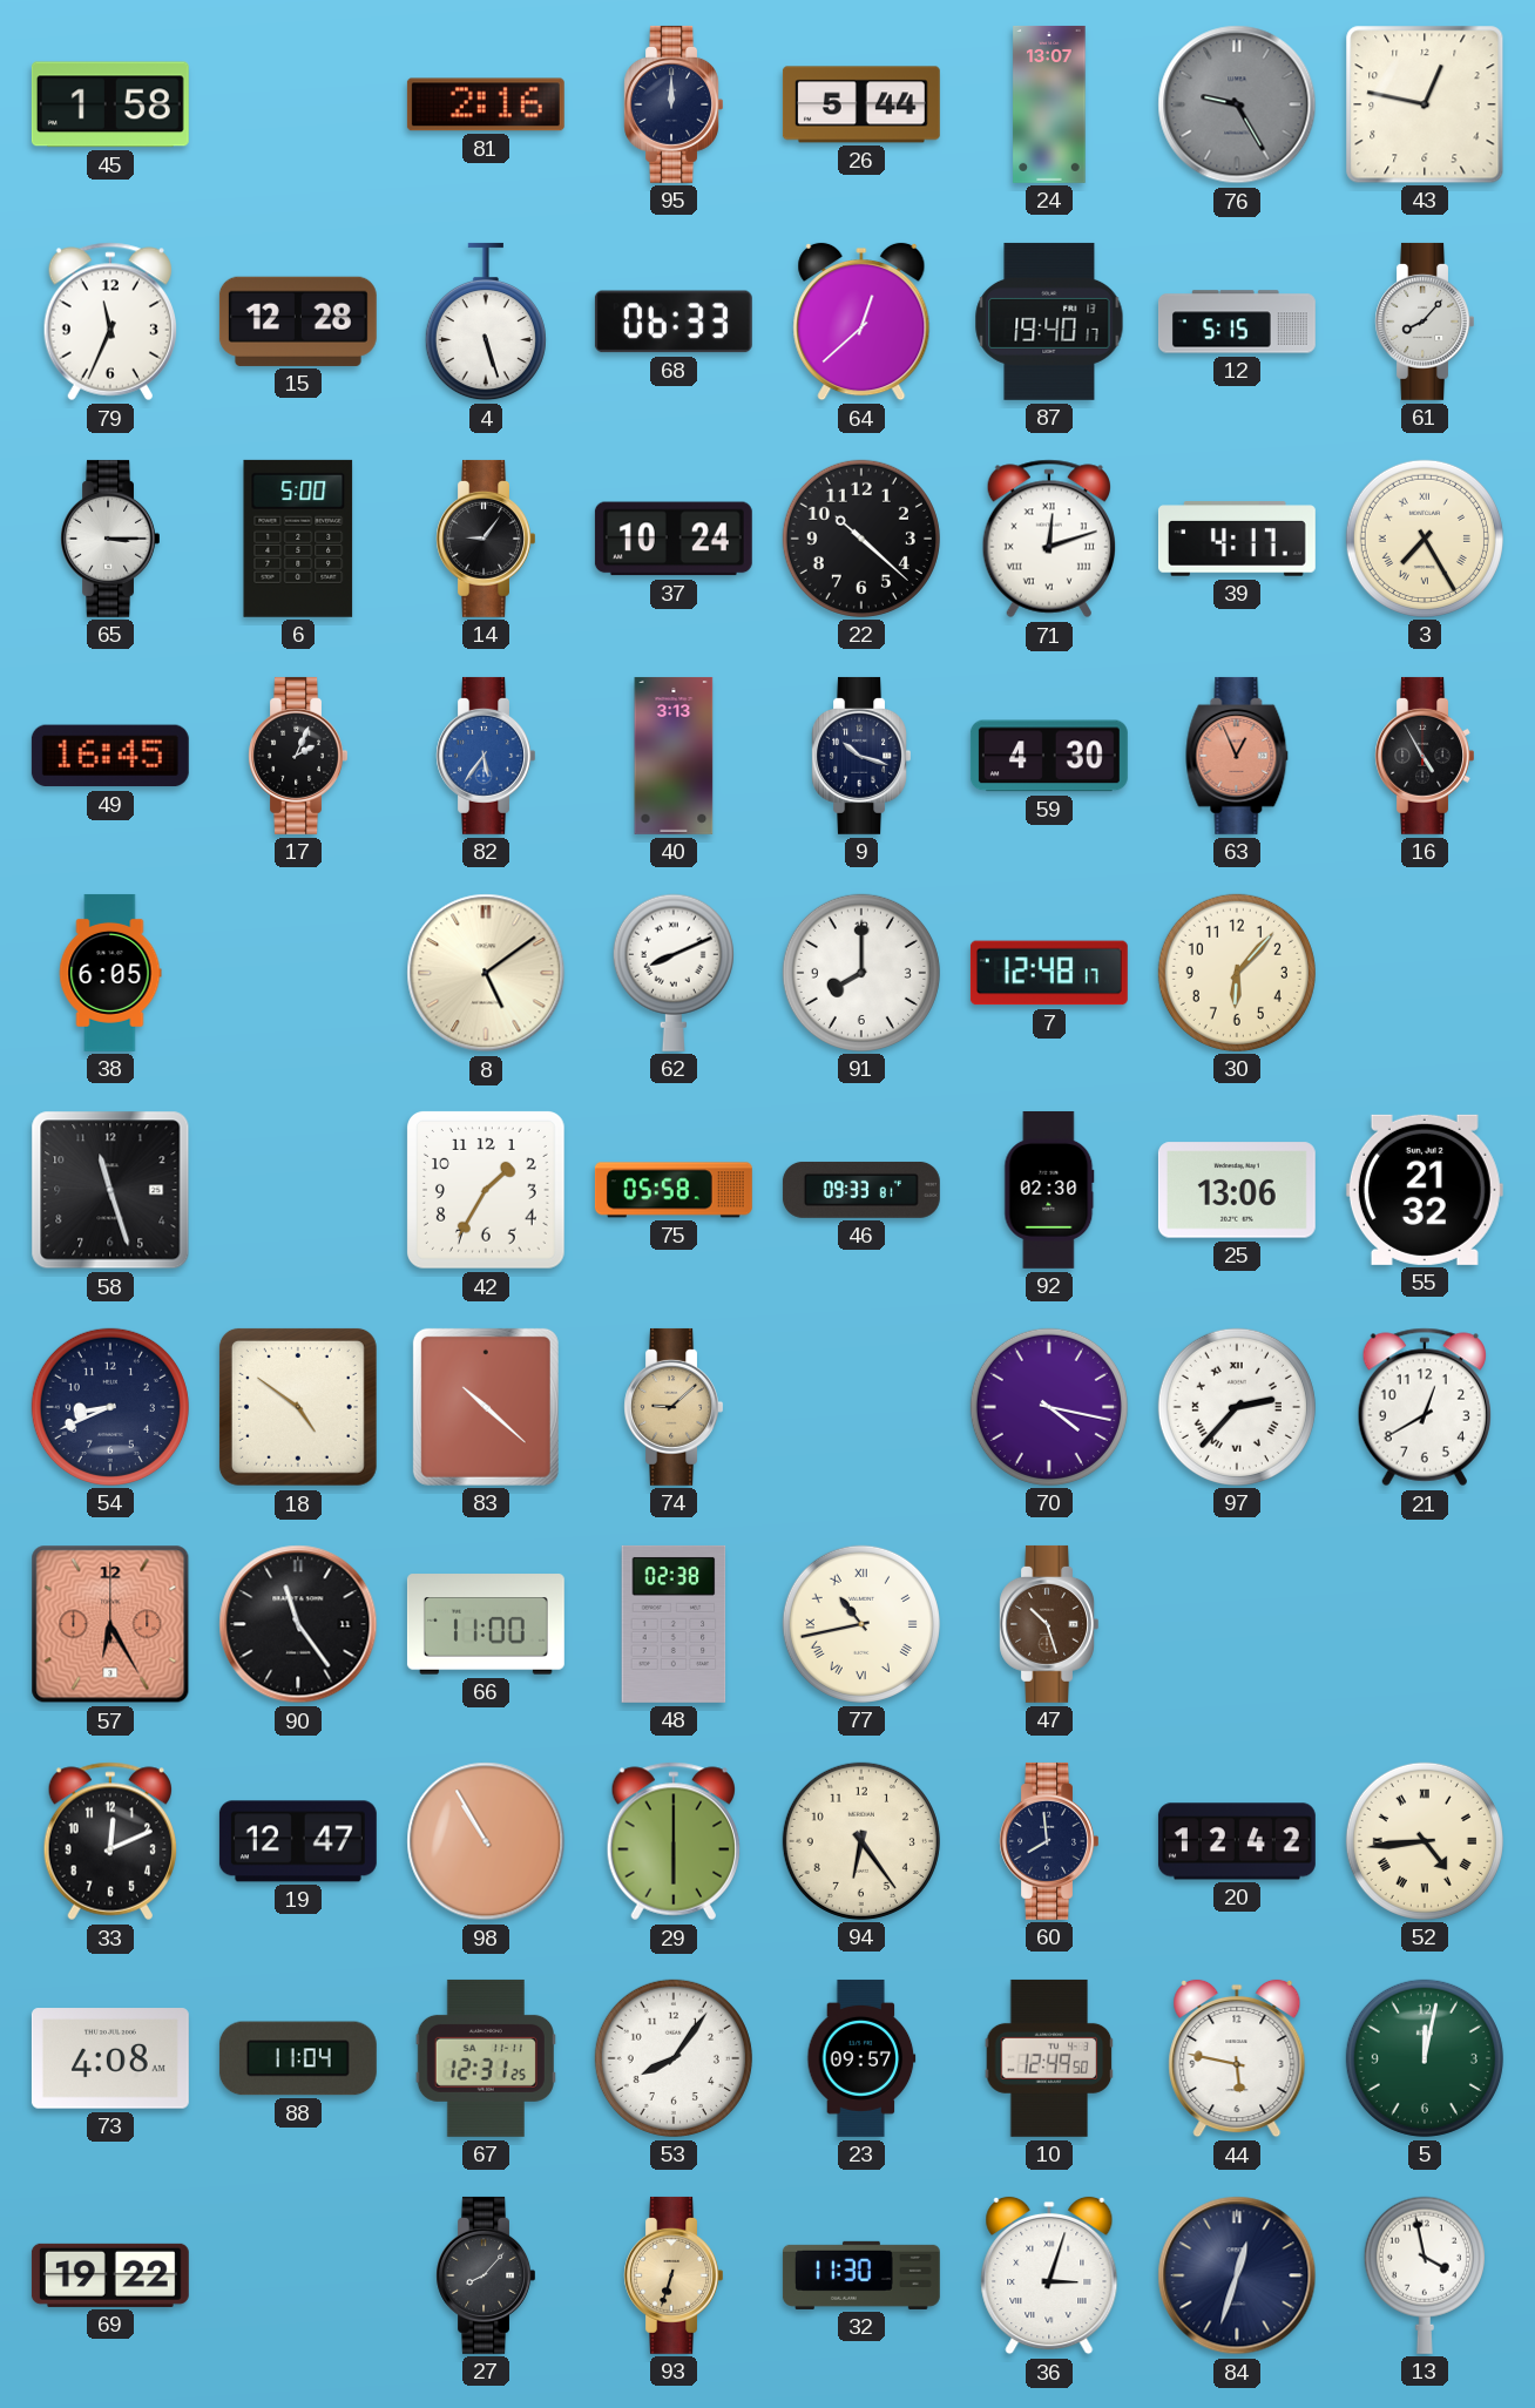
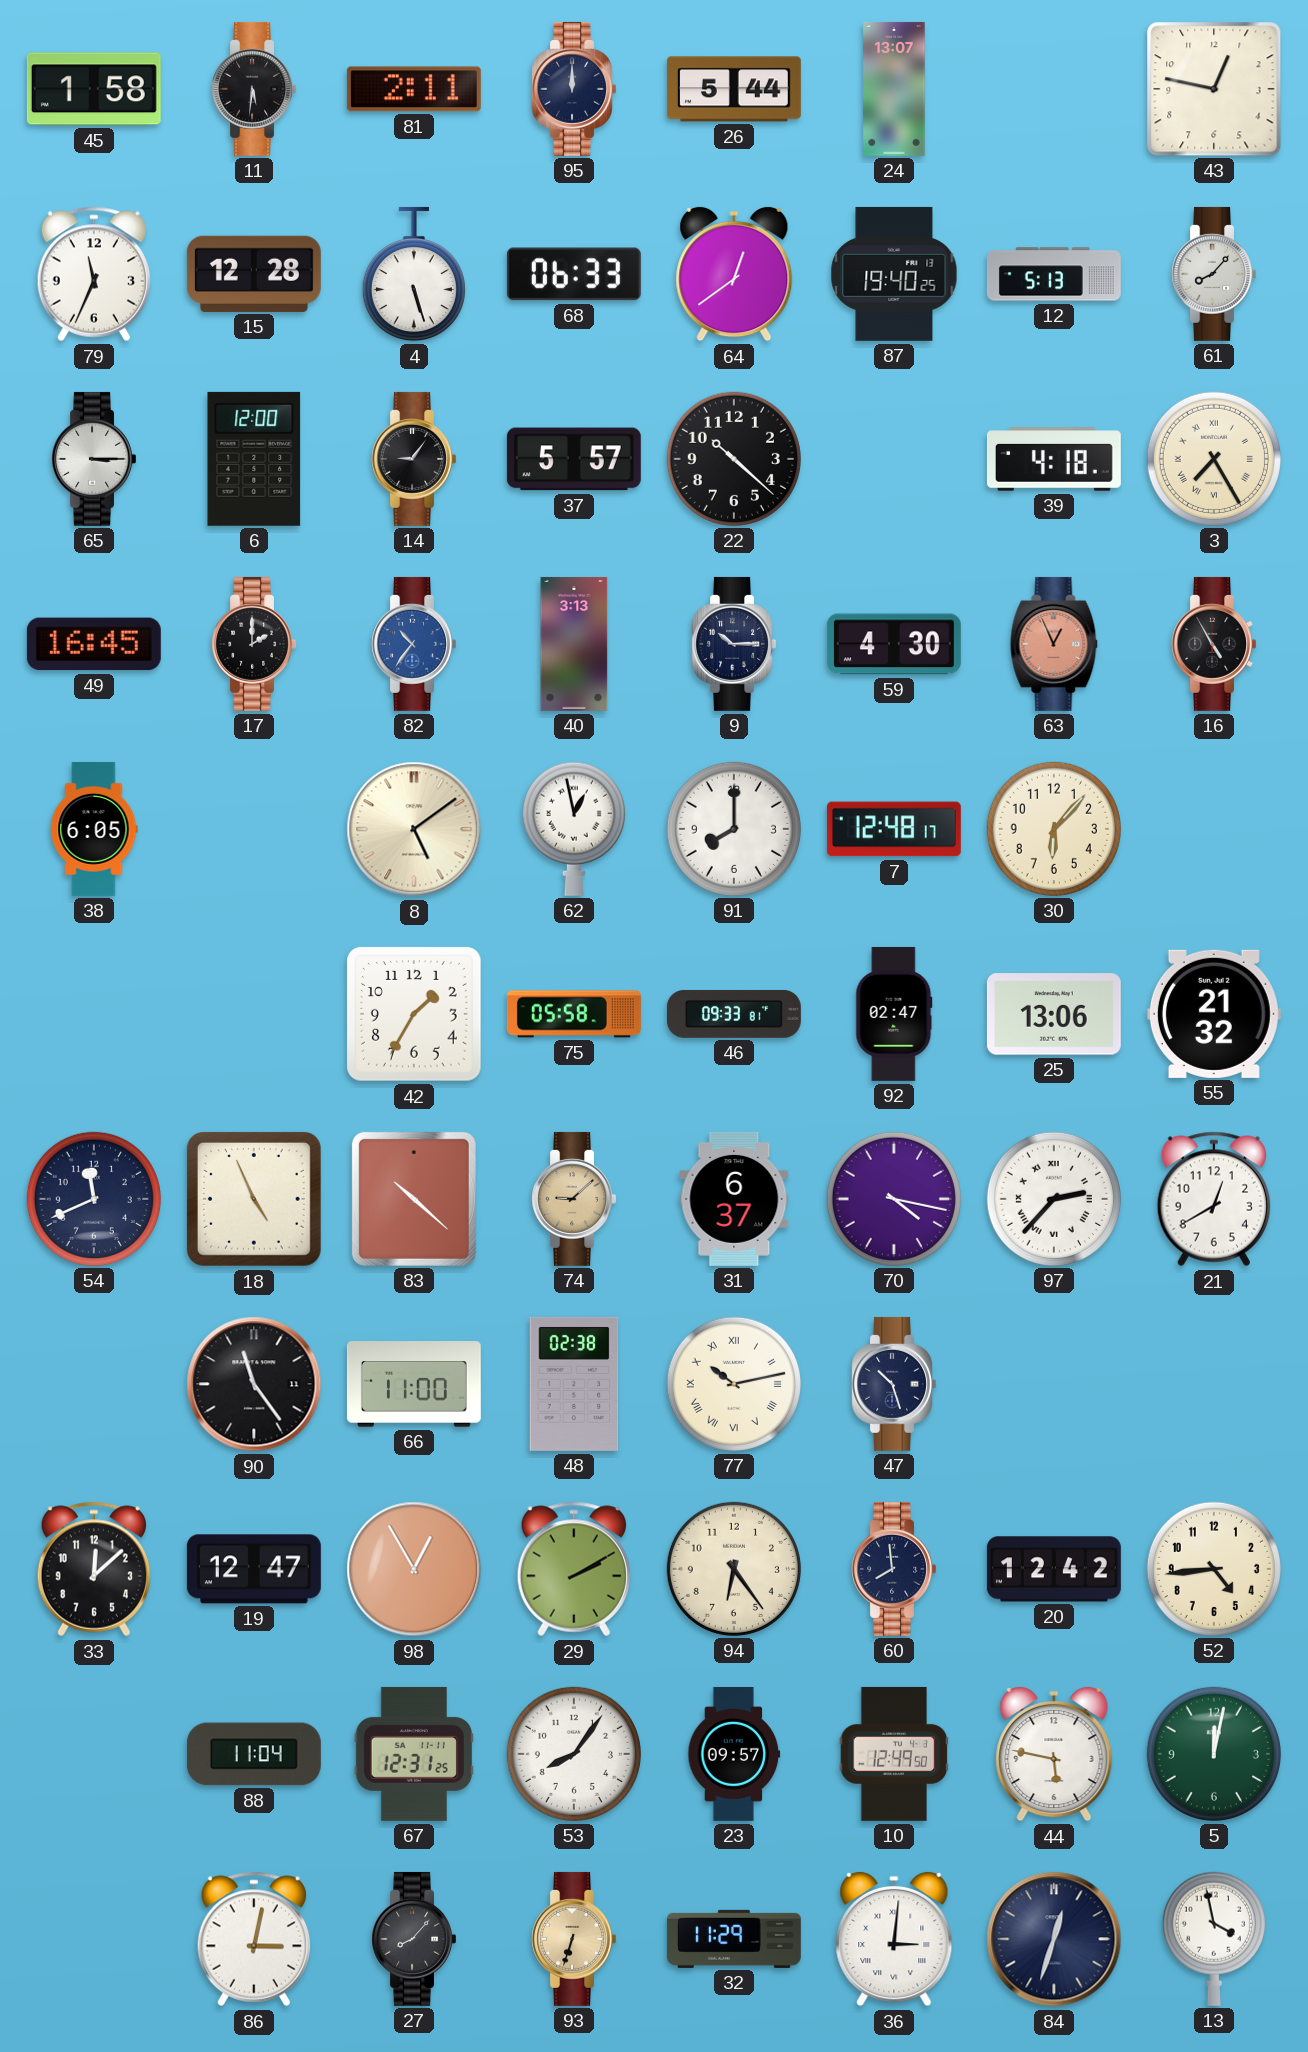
11: none -> 5:31 (253, 89)
81: 2:16 -> 2:11 (414, 89)
76: 9:25 -> none (1237, 104)
64: 12:38 -> 12:39 (734, 274)
87: 19:40:17 -> 19:40:25 (894, 274)
12: 5:15 -> 5:13 (1054, 274)
6: 5:00 -> 12:00 (254, 459)
37: 10:24 -> 5:57 (574, 459)
71: 12:12 -> none (1048, 539)
39: 4:17 -> 4:18 (1054, 459)
17: 2:04 -> 2:00 (253, 644)
82: 5:36 -> 10:36 (413, 644)
9: 10:18 -> 10:15 (733, 644)
62: 8:11 -> 12:58 (574, 829)
58: 11:27 -> none (110, 1190)
92: 02:30 -> 02:47 (894, 1014)
54: 8:41 -> 11:41 (94, 1199)
18: 4:51 -> 4:56 (254, 1199)
31: none -> 6:37 (734, 1199)
57: 6:25 -> none (110, 1624)
77: 10:43 -> 10:13 (734, 1384)
47 dial: brown -> navy (893, 1384)
33: 12:11 -> 12:08 (93, 1569)
98: 10:55 -> 12:55 (414, 1569)
29: 6:00 -> 2:10 (573, 1569)
52 numerals: Roman -> Arabic (1214, 1569)
73: 4:08 -> none (110, 2058)
69: 19:22 -> none (110, 2275)
86: none -> 3:02 (253, 1939)
32: 11:30 -> 11:29 (734, 1939)
36: 3:03 -> 3:01 (894, 1939)
